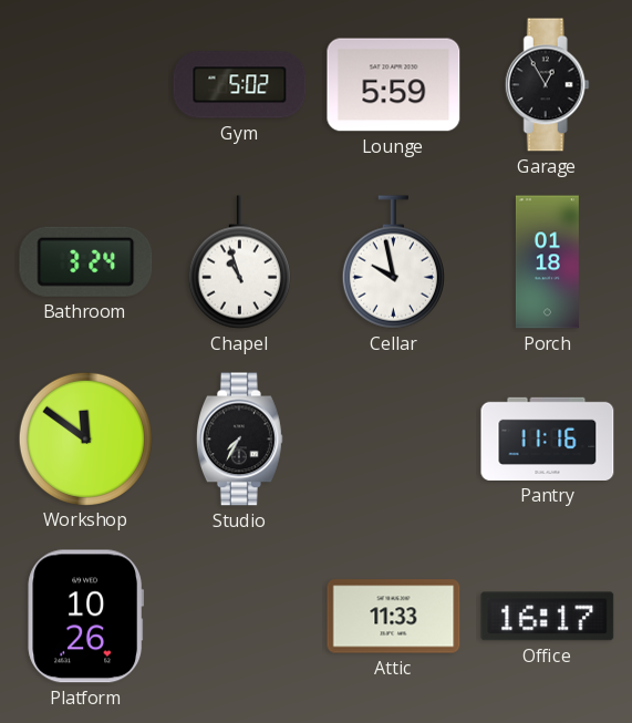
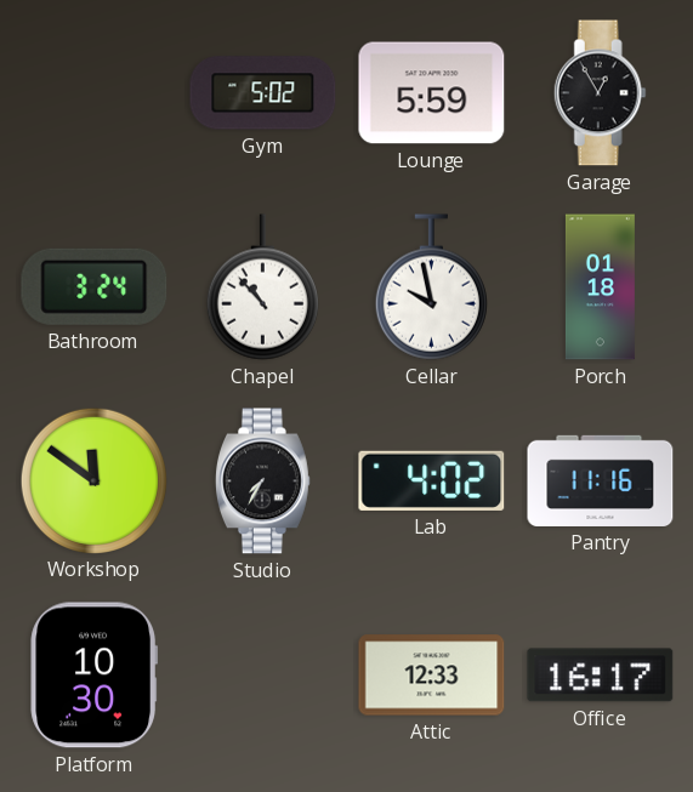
Chapel: 10:57 -> 10:53 (262, 287)
Lab: none -> 4:02 (432, 480)
Platform: 10:26 -> 10:30 (95, 676)
Attic: 11:33 -> 12:33 (432, 676)
